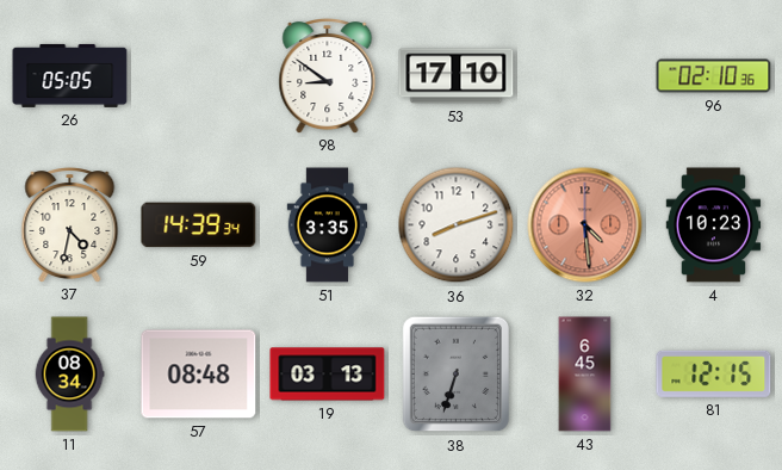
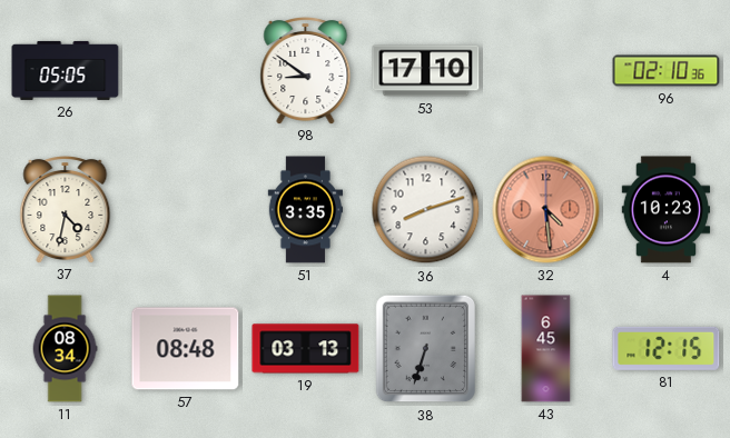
59: 14:39 -> none (199, 225)
